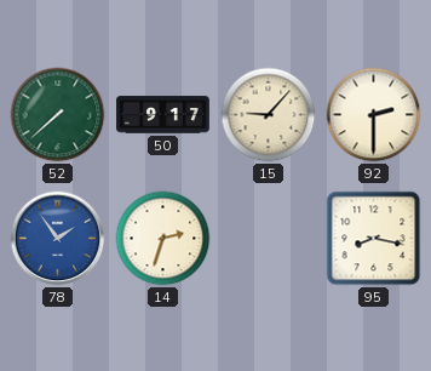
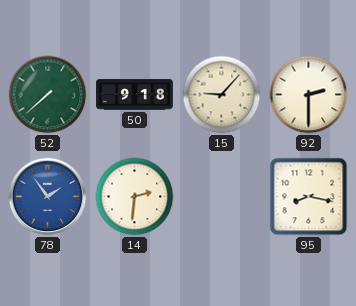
50: 9:17 -> 9:18 (135, 95)
14: 2:33 -> 2:31 (135, 197)
